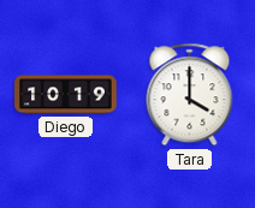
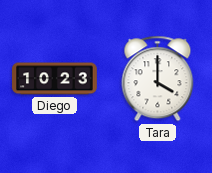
Diego: 10:19 -> 10:23 (55, 79)
